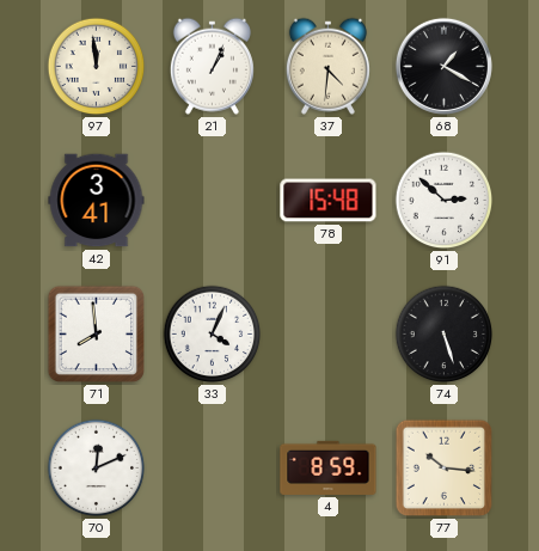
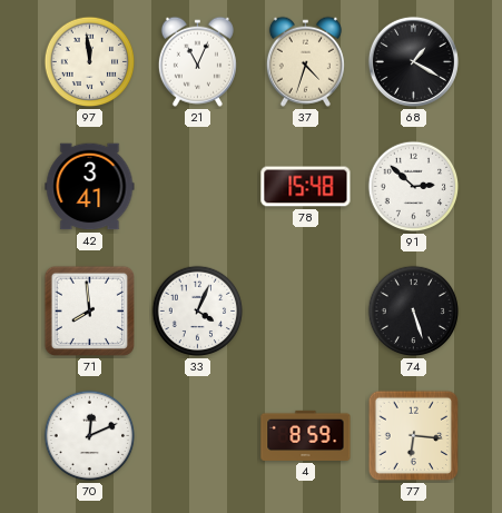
21: 1:04 -> 11:04 (197, 61)
37: 4:31 -> 4:33 (305, 61)
77: 10:16 -> 6:16 (414, 436)
